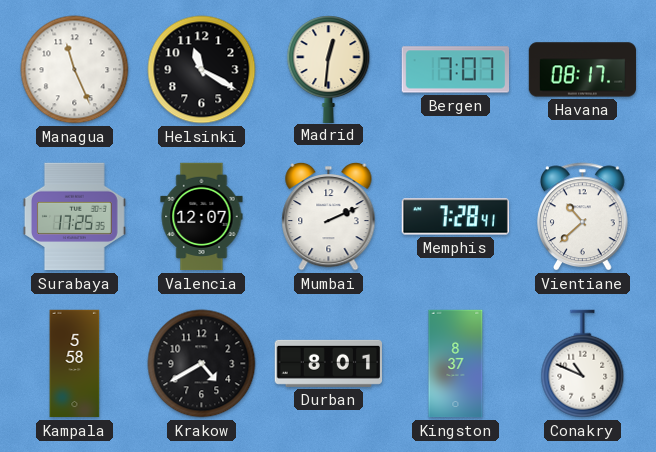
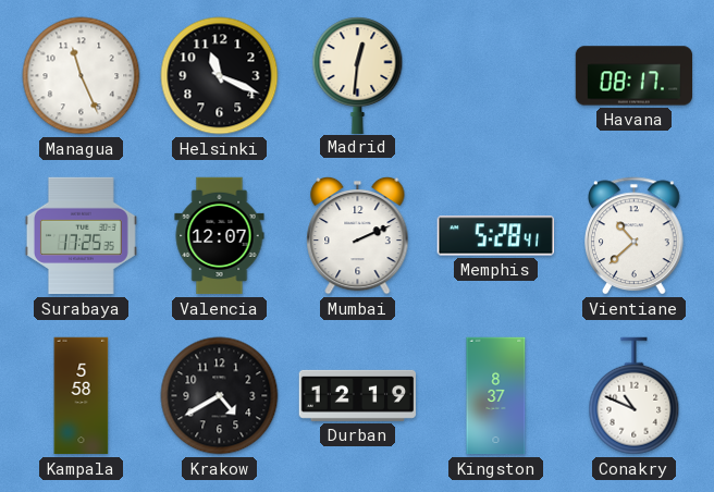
Helsinki: 11:20 -> 11:19 (220, 76)
Bergen: 7:07 -> none (455, 70)
Memphis: 7:28 -> 5:28 (495, 236)
Durban: 8:01 -> 12:19 (357, 395)
